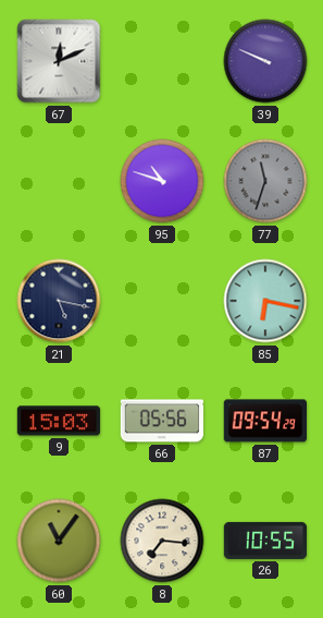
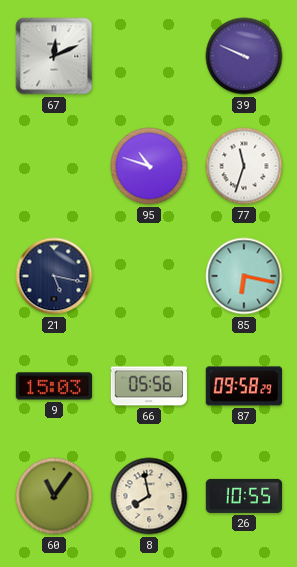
77 dial: grey -> white (244, 166)
87: 09:54 -> 09:58 (243, 386)
8: 7:16 -> 7:58 (149, 496)
